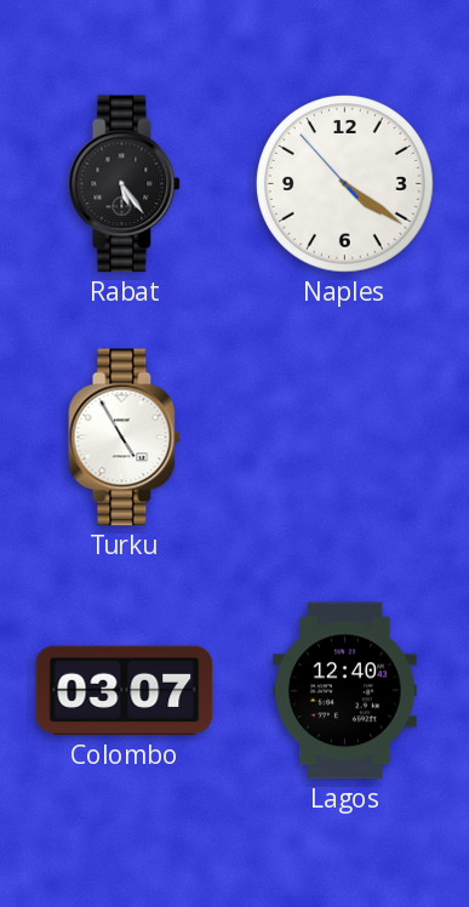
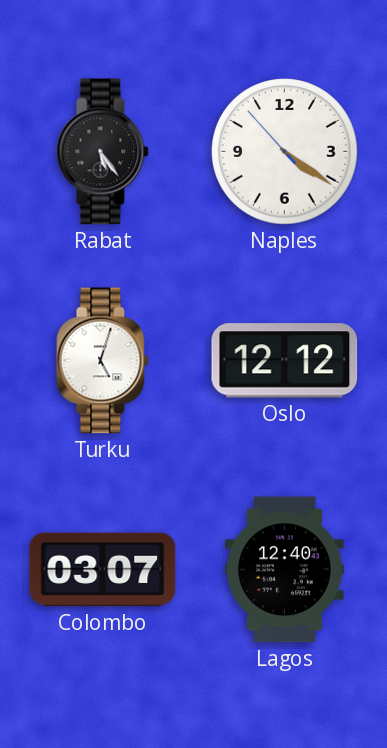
Turku: 4:55 -> 5:03 (103, 361)
Oslo: none -> 12:12 (285, 361)
